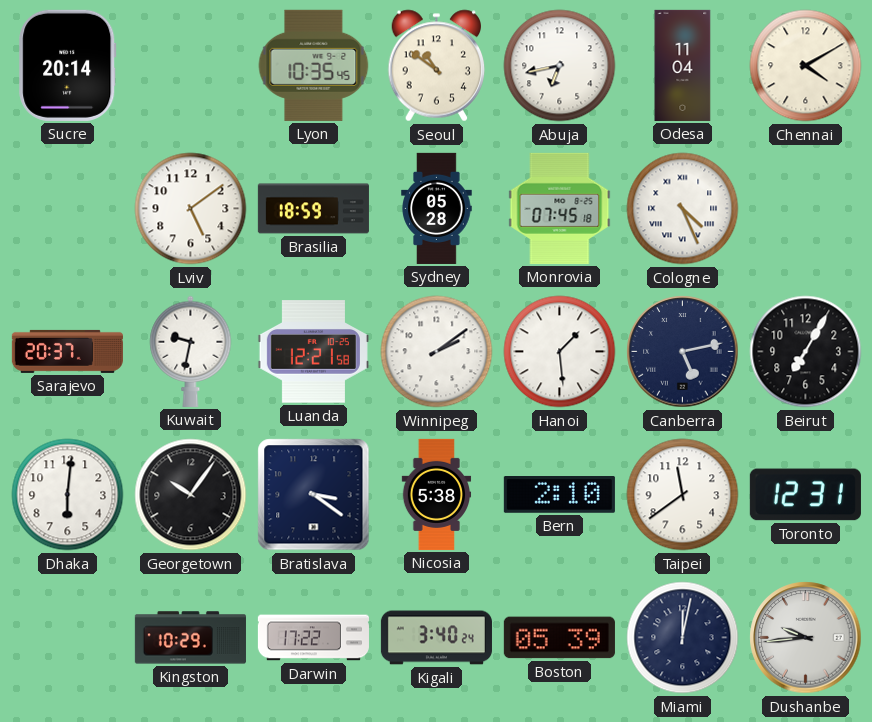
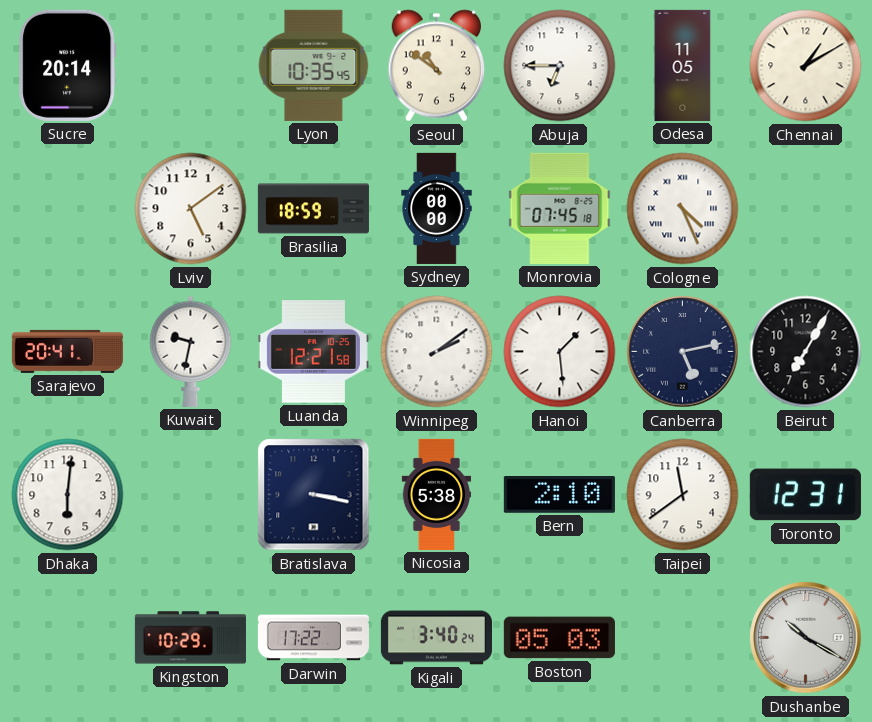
Abuja: 6:43 -> 6:45 (560, 66)
Odesa: 11:04 -> 11:05 (683, 65)
Chennai: 4:10 -> 1:10 (806, 66)
Sydney: 05:28 -> 00:00 (437, 208)
Sarajevo: 20:37 -> 20:41 (67, 351)
Georgetown: 10:06 -> none (191, 495)
Bratislava: 3:21 -> 3:17 (314, 495)
Boston: 05:39 -> 05:03 (559, 638)
Miami: 12:02 -> none (683, 638)
Dushanbe: 9:44 -> 10:20 (806, 638)
